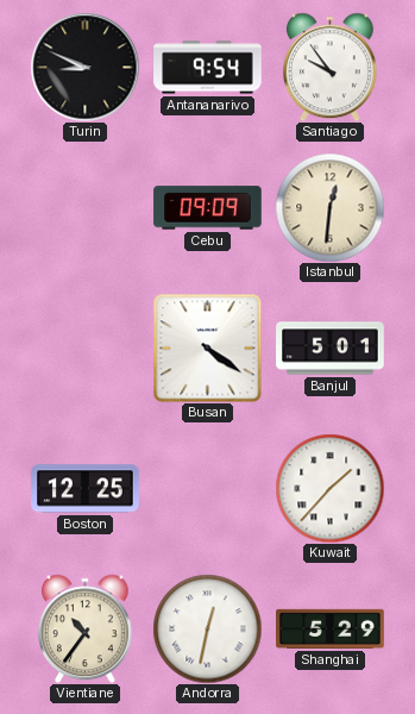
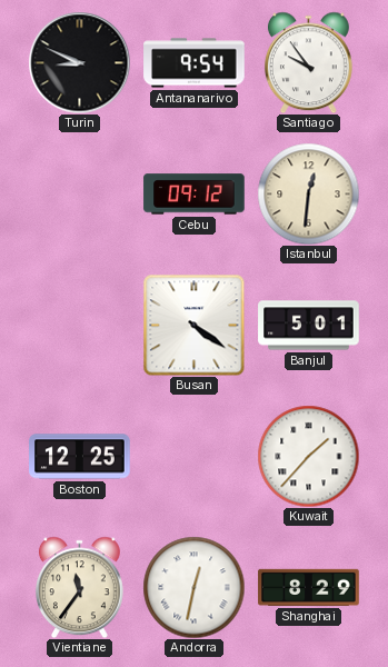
Cebu: 09:09 -> 09:12 (195, 195)
Vientiane: 10:36 -> 11:36 (79, 587)
Shanghai: 5:29 -> 8:29 (309, 587)
